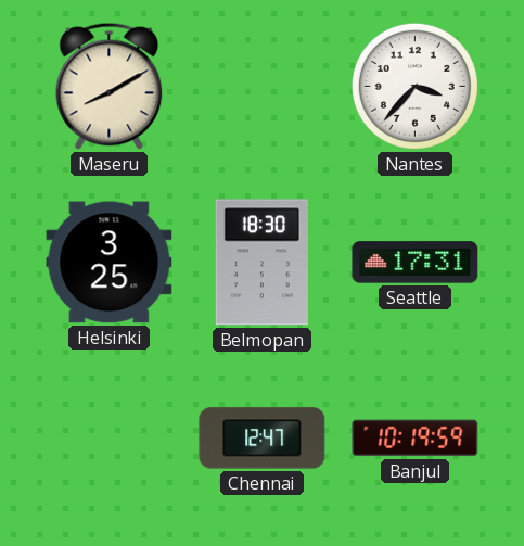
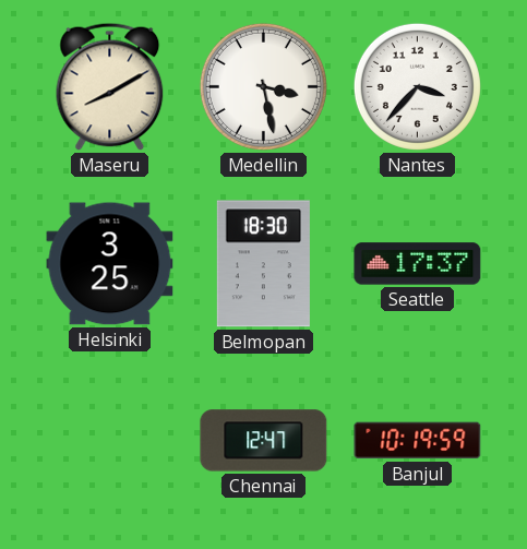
Medellin: none -> 3:28 (263, 86)
Seattle: 17:31 -> 17:37 (418, 264)
